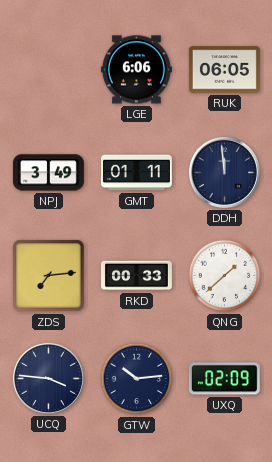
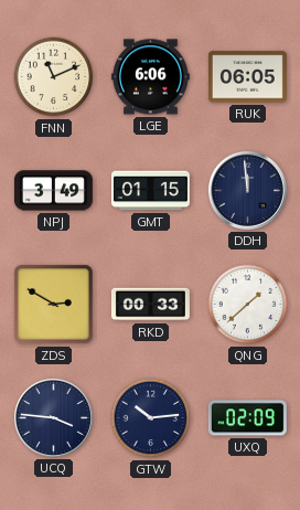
FNN: none -> 11:11 (54, 77)
GMT: 01:11 -> 01:15 (150, 191)
ZDS: 7:14 -> 2:50 (54, 305)
